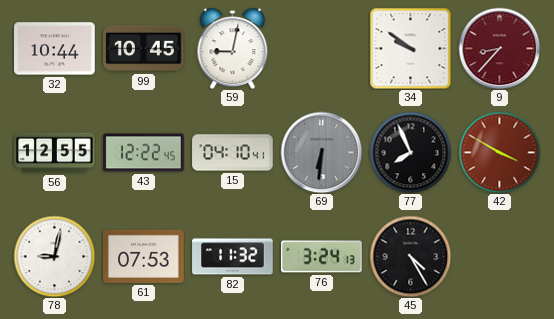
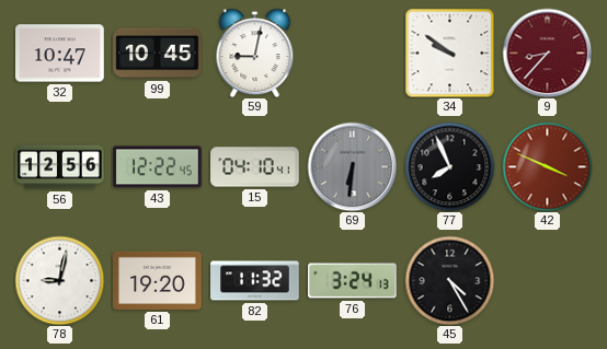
32: 10:44 -> 10:47 (60, 54)
56: 12:55 -> 12:56 (60, 167)
42: 3:50 -> 3:49 (547, 166)
61: 07:53 -> 19:20 (158, 280)
